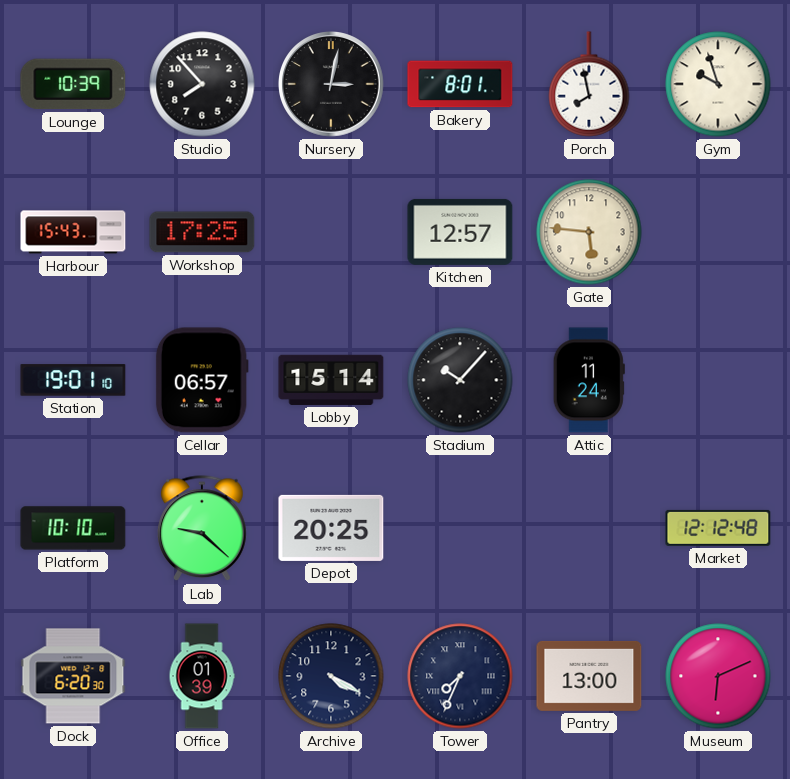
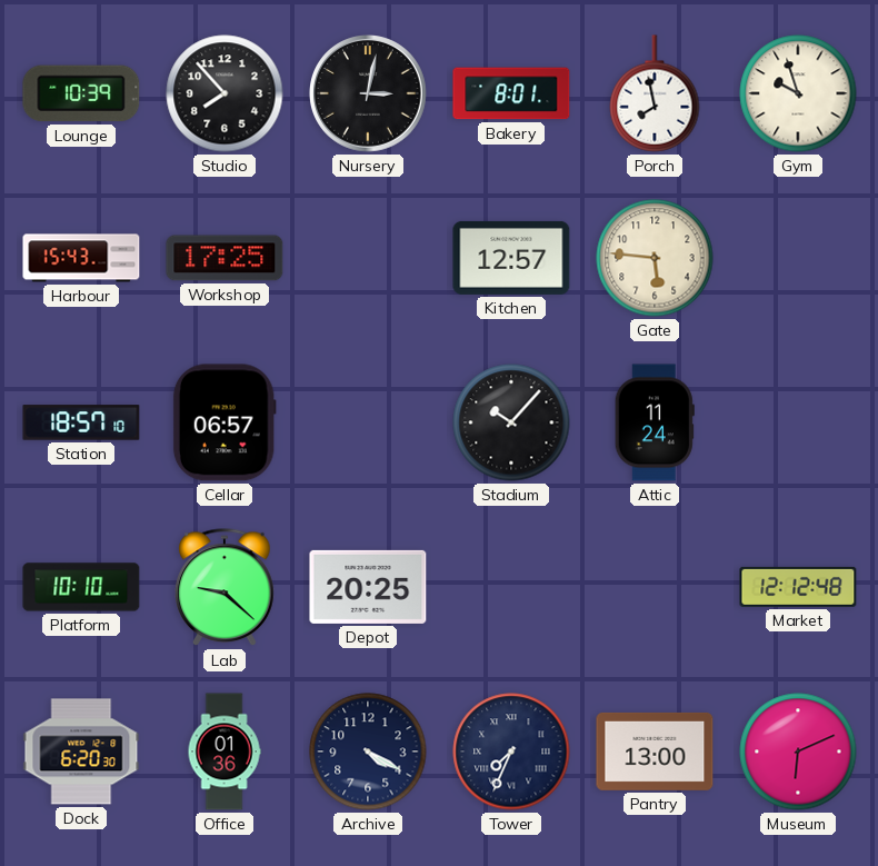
Station: 19:01 -> 18:57 (81, 422)
Lobby: 15:14 -> none (331, 380)
Office: 01:39 -> 01:36 (225, 751)
